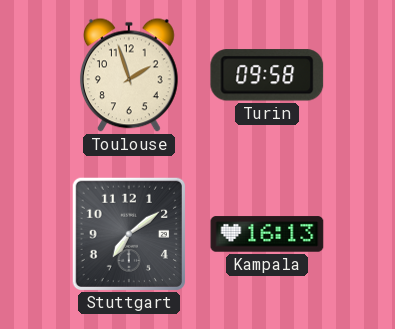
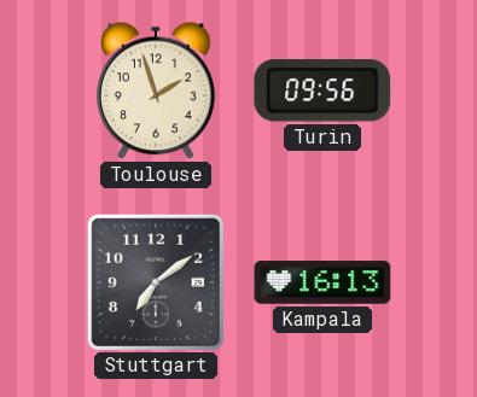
Turin: 09:58 -> 09:56 (322, 91)
